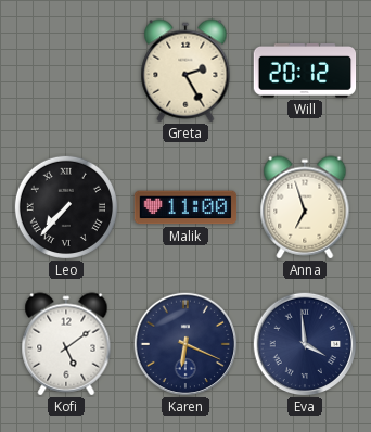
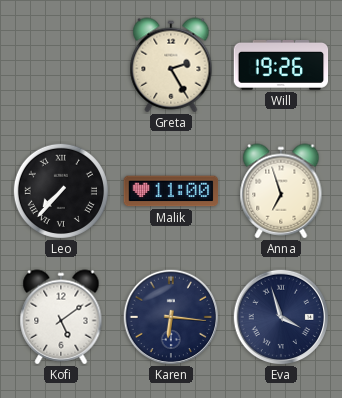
Will: 20:12 -> 19:26 (281, 65)
Karen: 6:19 -> 6:16 (171, 317)
Eva: 3:59 -> 3:57 (281, 317)
